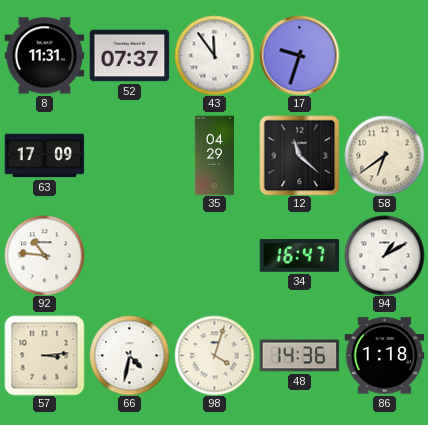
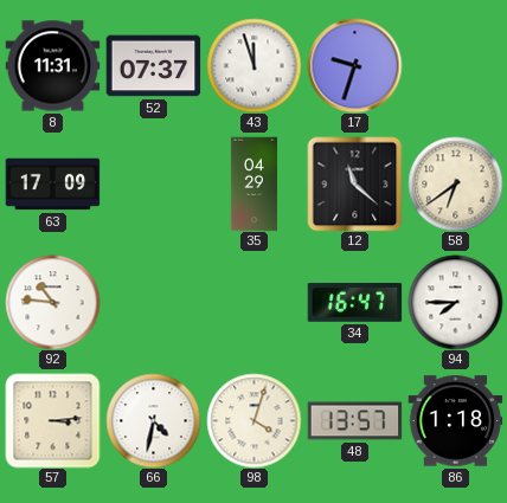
43: 11:54 -> 11:57 (254, 65)
94: 1:10 -> 7:45 (455, 302)
48: 14:36 -> 13:57 (354, 421)
